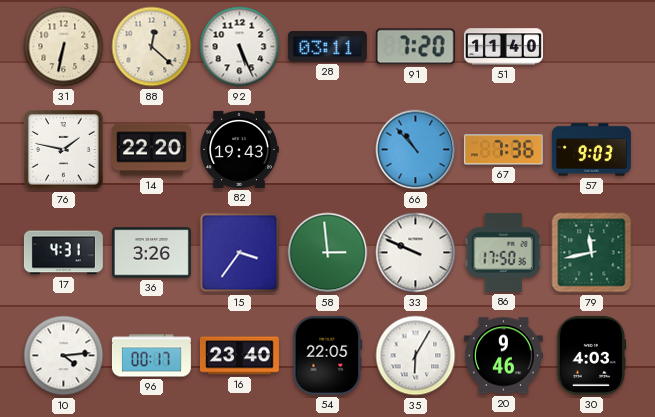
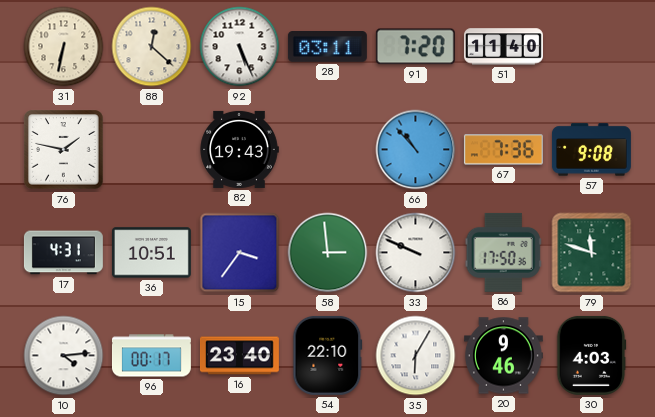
14: 22:20 -> none (151, 150)
57: 9:03 -> 9:08 (591, 150)
36: 3:26 -> 10:51 (151, 253)
79: 11:43 -> 11:48 (592, 253)
54: 22:05 -> 22:10 (328, 355)
